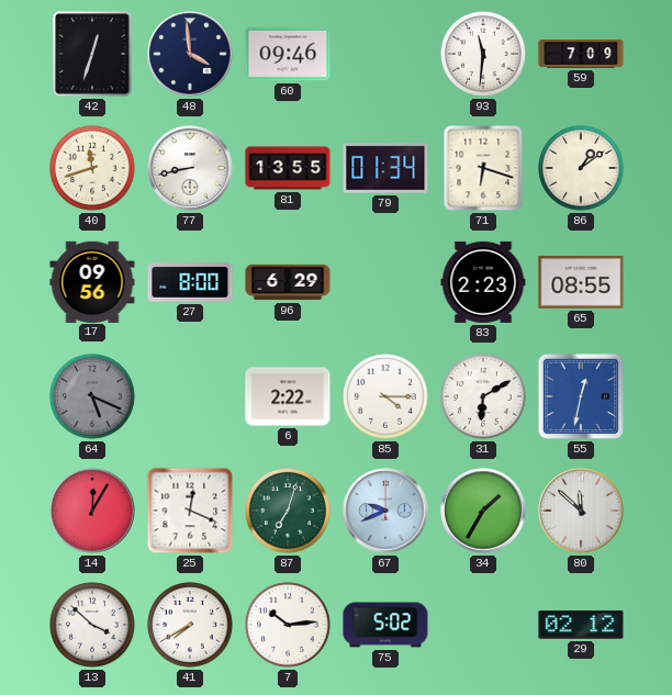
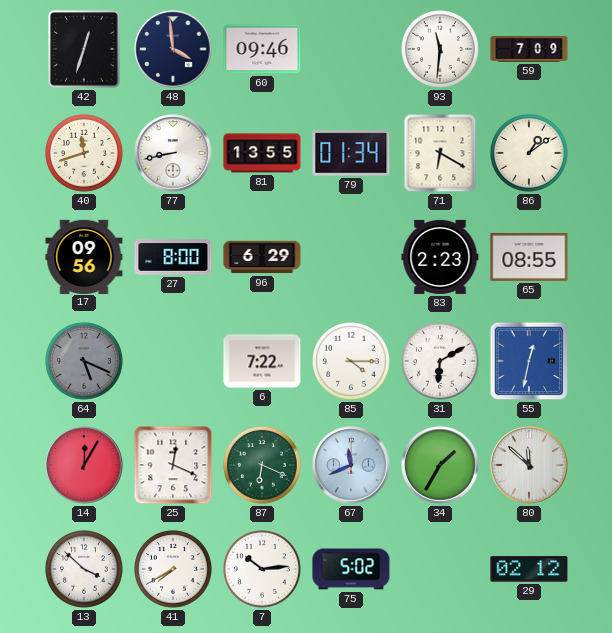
71: 6:18 -> 6:20 (440, 153)
6: 2:22 -> 7:22 (262, 361)
87: 7:03 -> 6:19 (263, 466)
67: 9:41 -> 11:41 (351, 465)
